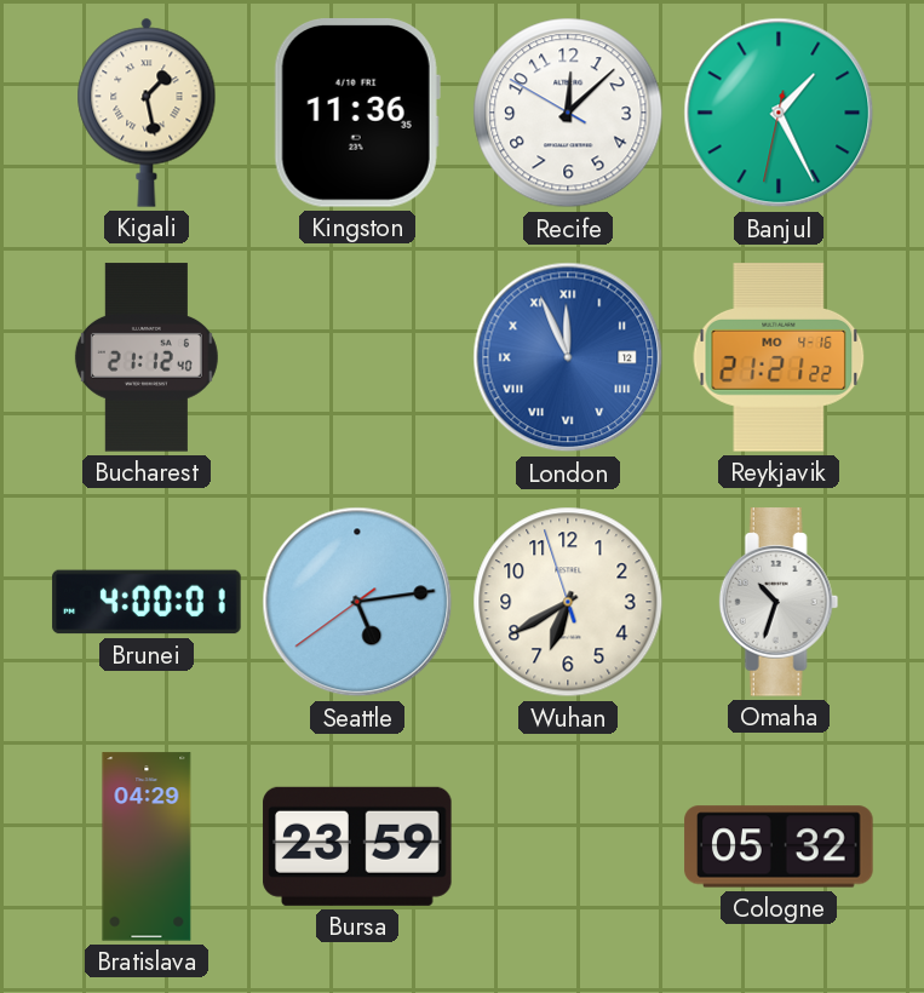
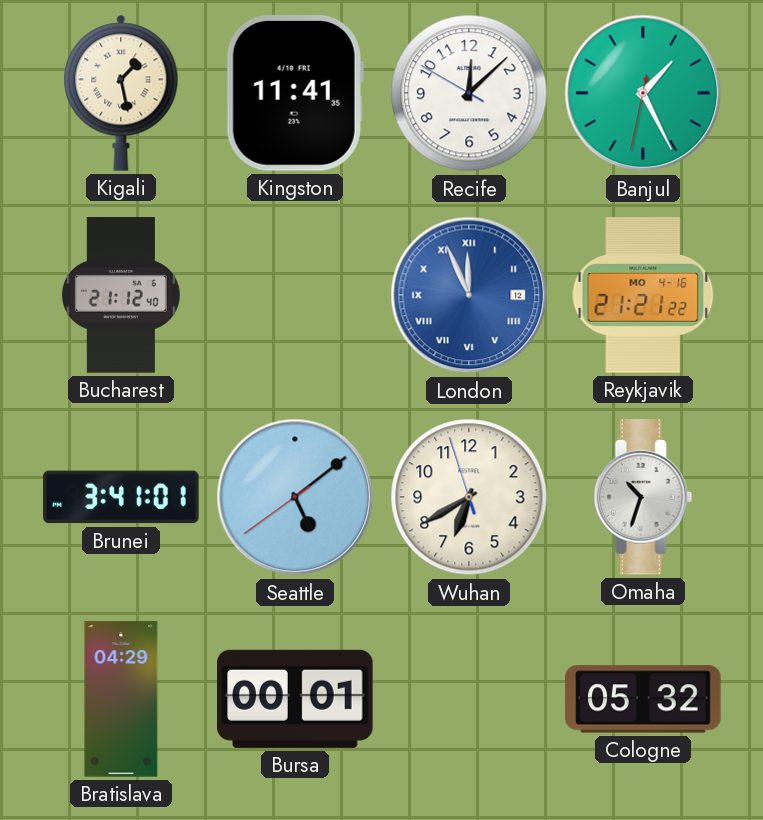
Kingston: 11:36 -> 11:41 (295, 94)
Brunei: 4:00 -> 3:41 (121, 497)
Seattle: 5:13 -> 5:08 (295, 497)
Bursa: 23:59 -> 00:01 (295, 699)
